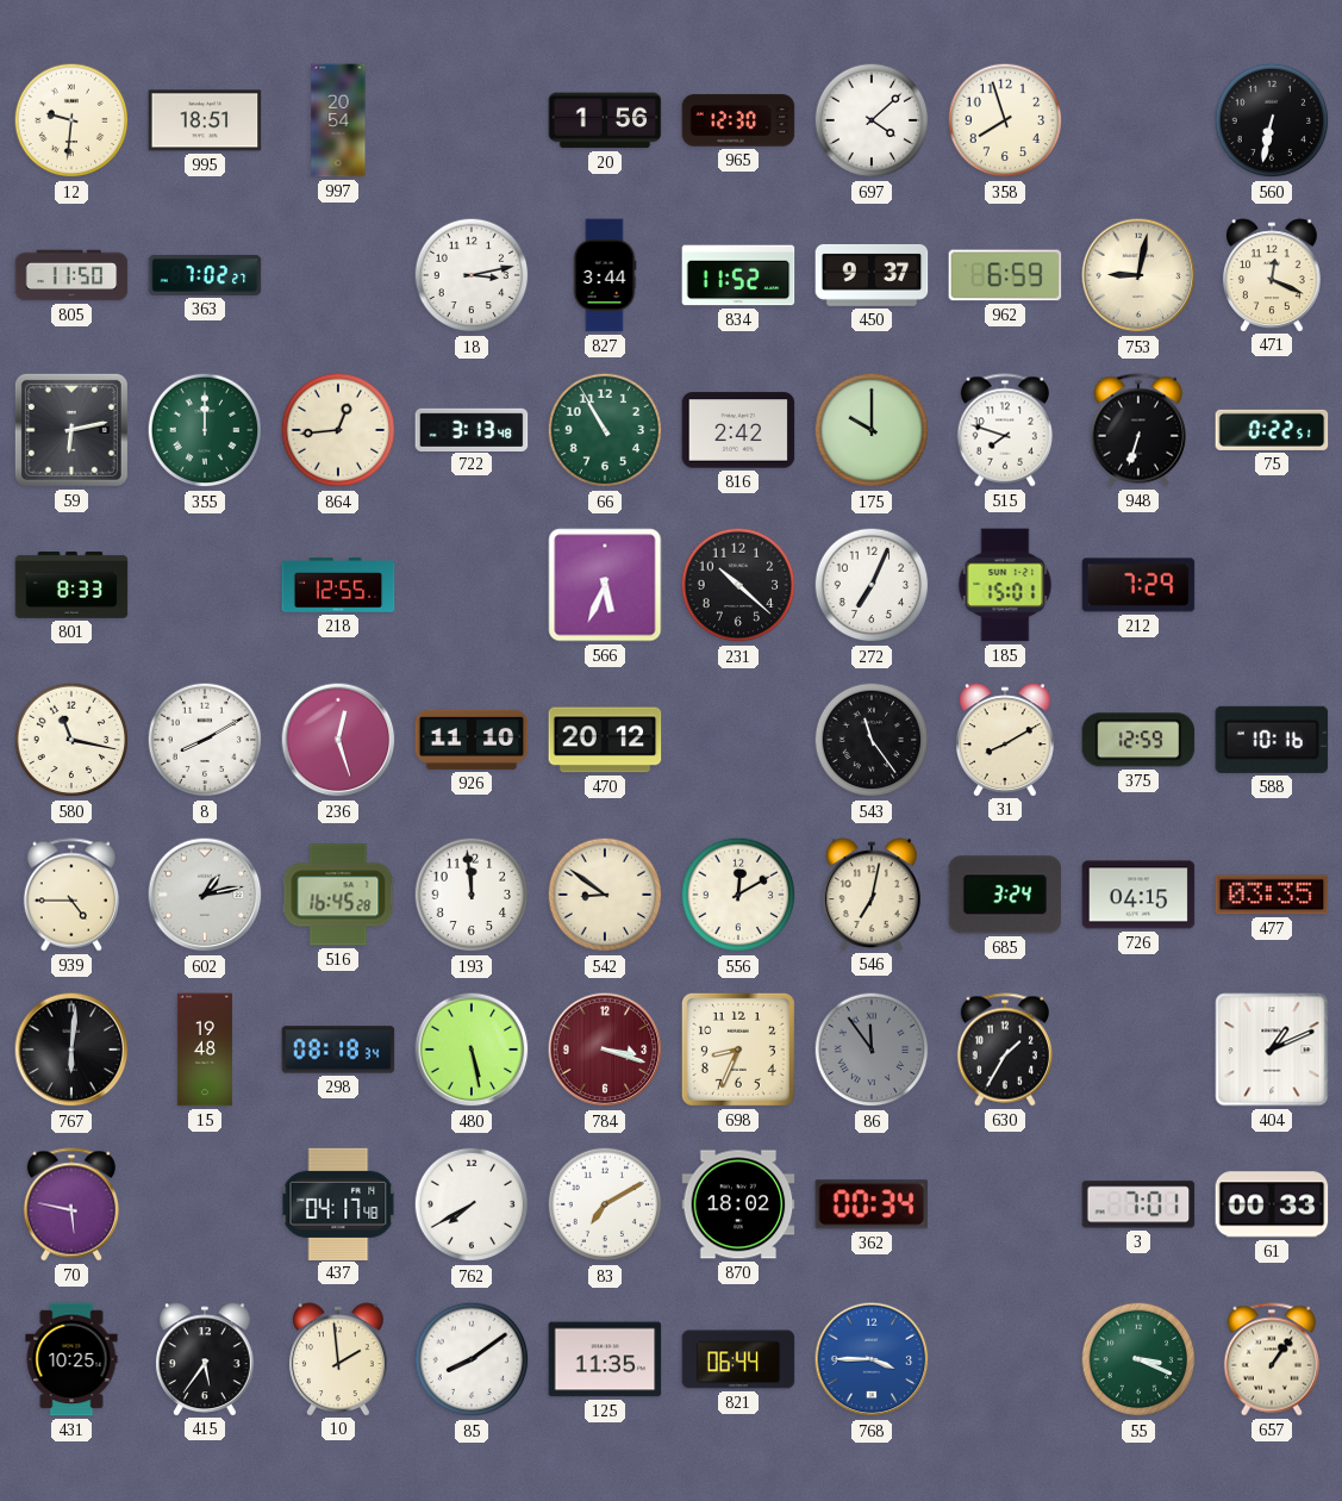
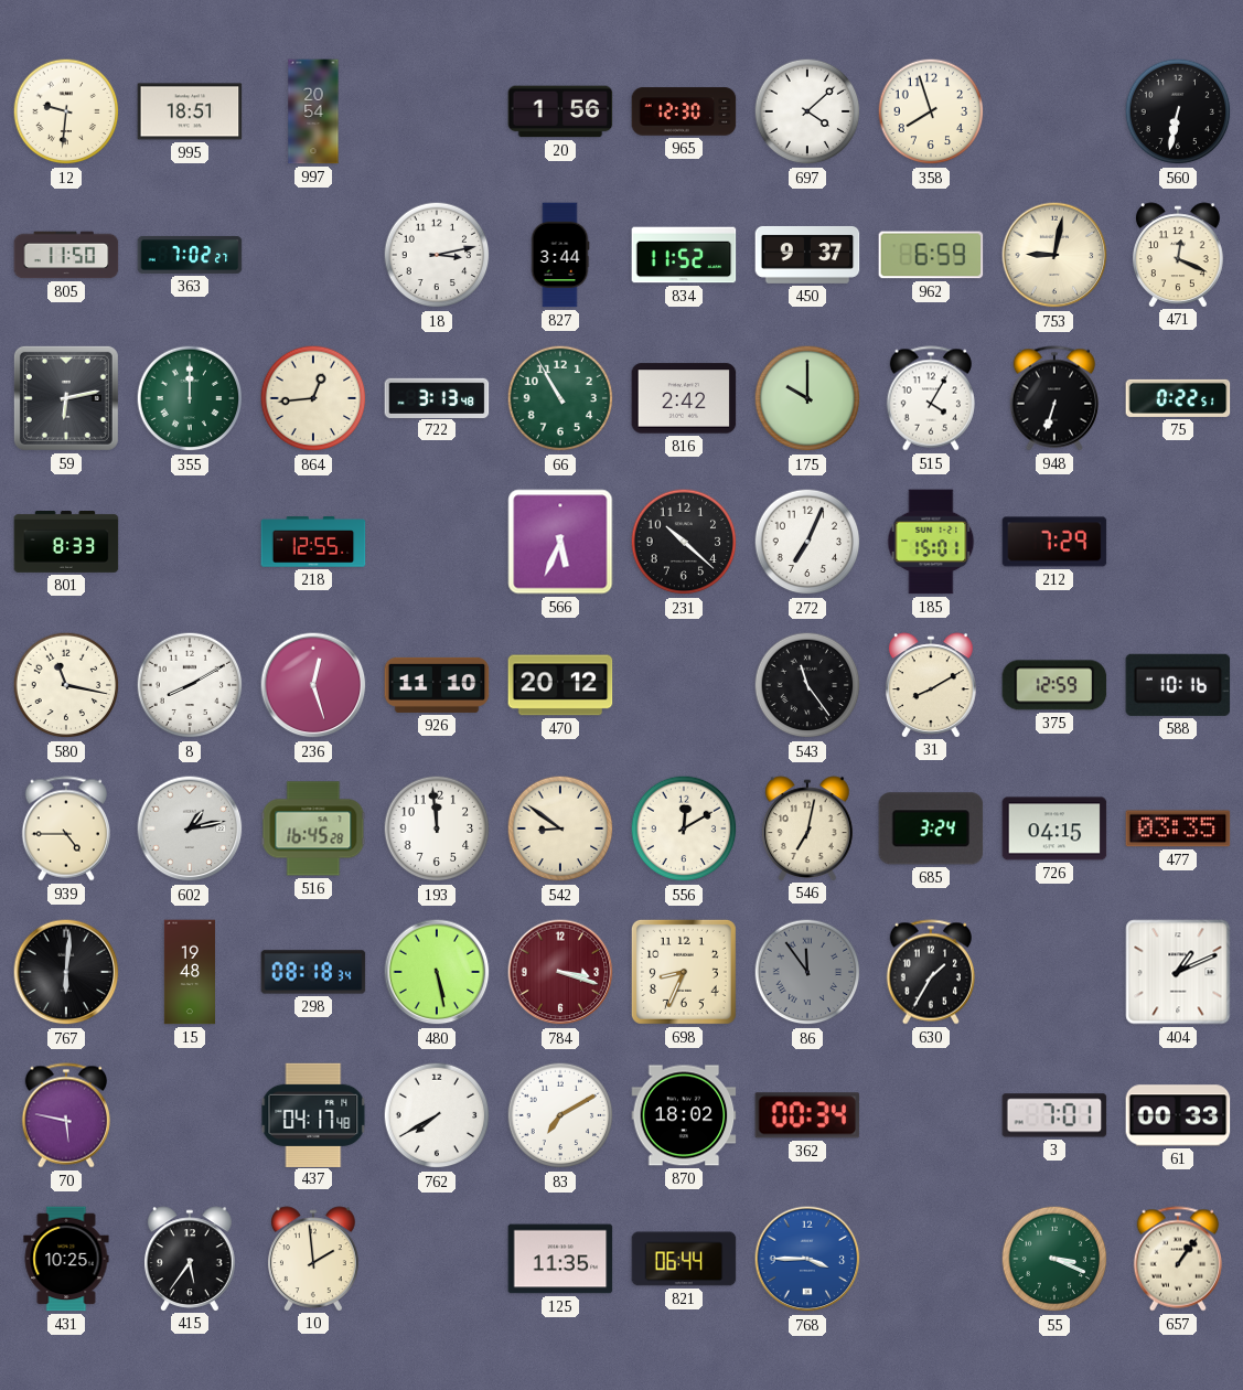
515: 7:48 -> 4:05 (931, 398)
85: 8:09 -> none (472, 1359)
